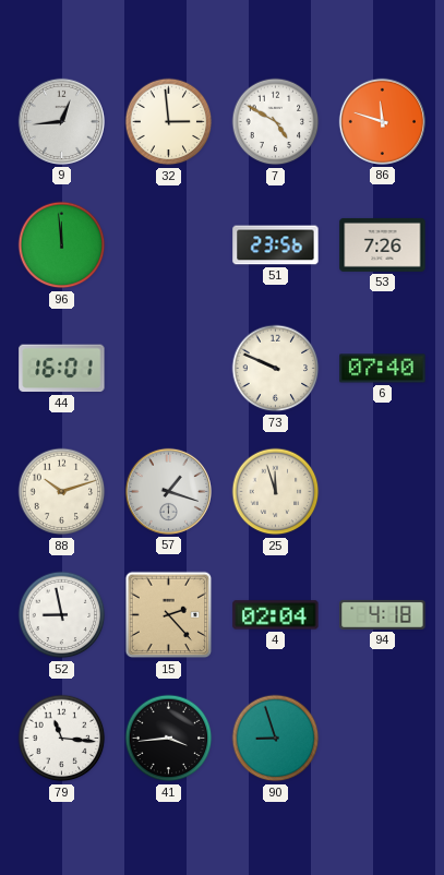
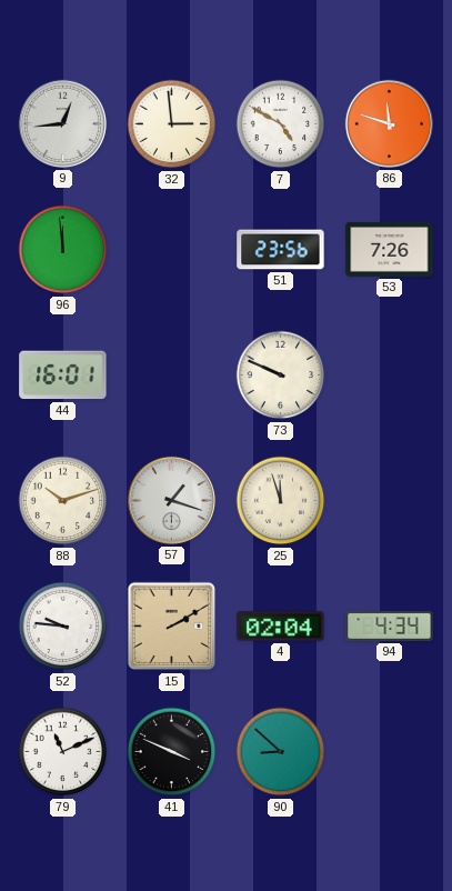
6: 07:40 -> none (383, 369)
52: 8:58 -> 9:46 (63, 627)
15: 2:23 -> 2:10 (172, 627)
94: 4:18 -> 4:34 (390, 625)
79: 11:16 -> 11:11 (63, 752)
41: 3:44 -> 3:49 (172, 752)
90: 8:57 -> 8:52 (281, 752)
